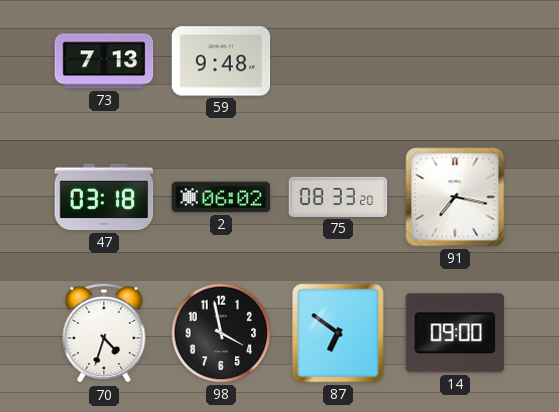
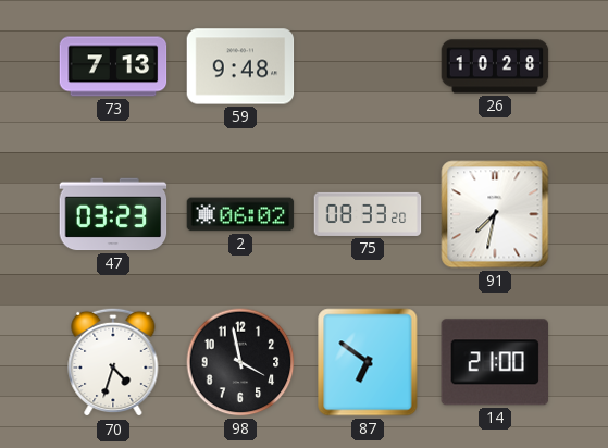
26: none -> 10:28 (495, 66)
47: 03:18 -> 03:23 (113, 214)
91: 7:17 -> 7:32 (495, 214)
14: 09:00 -> 21:00 (494, 362)
